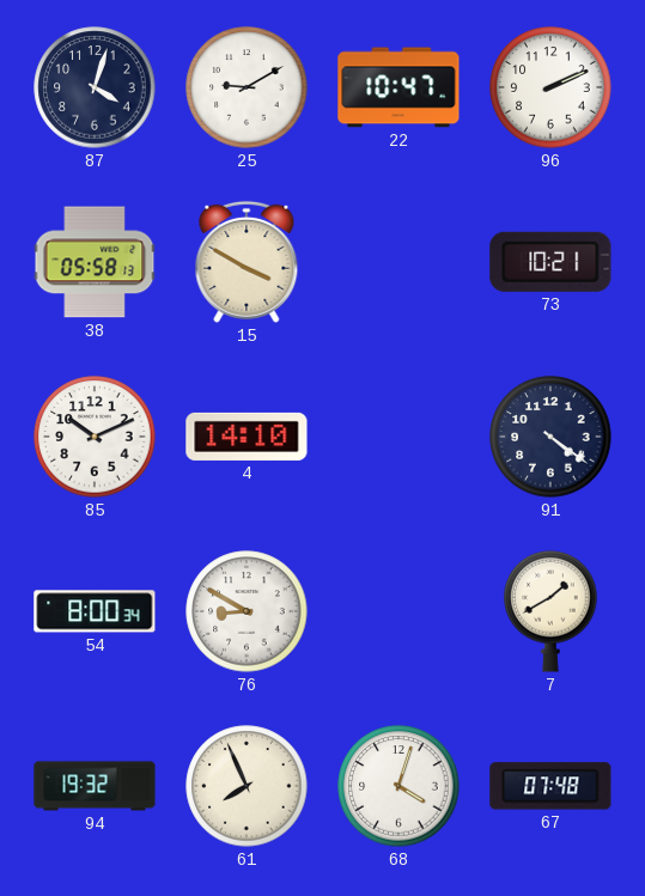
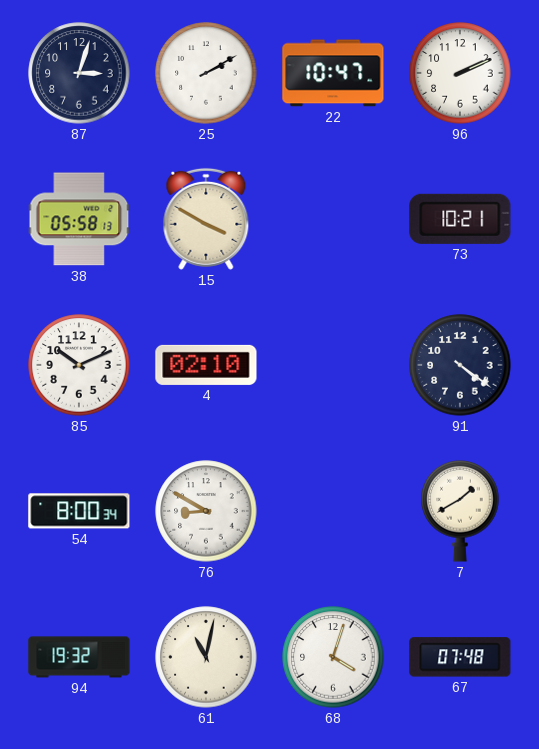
87: 4:03 -> 3:03 (79, 73)
25: 9:10 -> 2:10 (206, 73)
4: 14:10 -> 02:10 (206, 365)
61: 7:56 -> 11:02 (206, 657)
